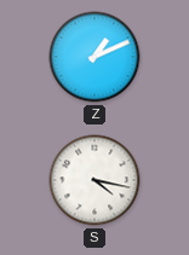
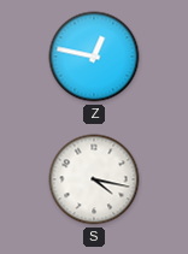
Z: 1:11 -> 12:47 (94, 57)
